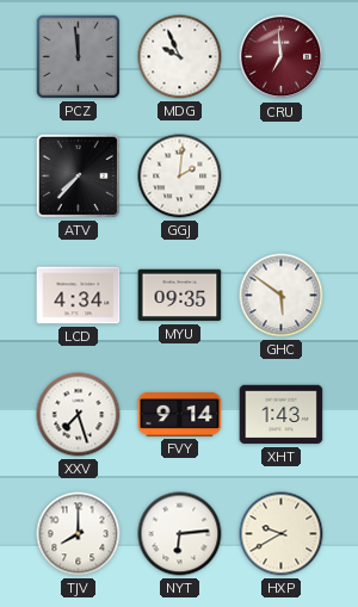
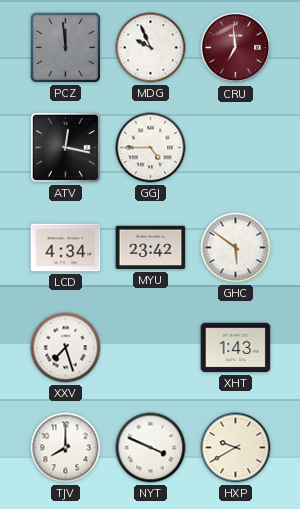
ATV: 7:37 -> 12:17 (65, 147)
GGJ: 2:01 -> 4:45 (151, 148)
MYU: 09:35 -> 23:42 (151, 248)
FVY: 9:14 -> none (180, 414)
NYT: 6:14 -> 3:49 (151, 448)
